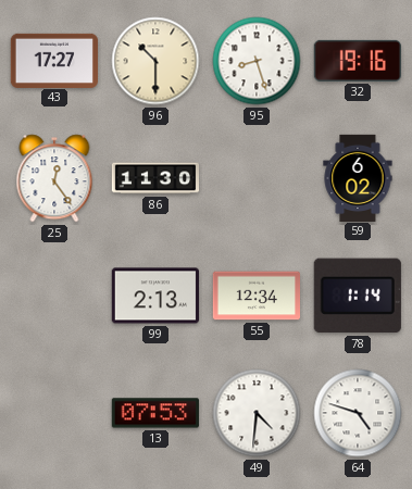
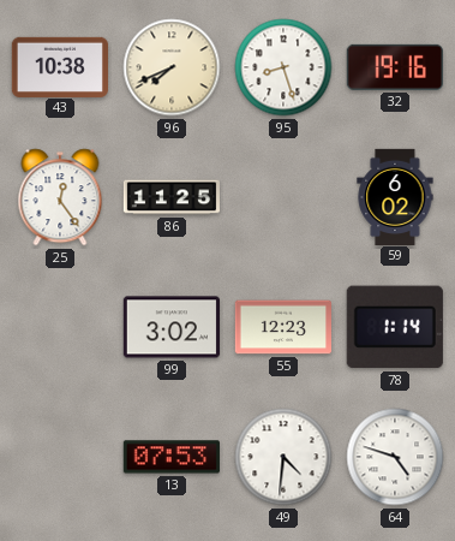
43: 17:27 -> 10:38 (59, 66)
96: 10:30 -> 7:41 (172, 67)
86: 11:30 -> 11:25 (170, 197)
99: 2:13 -> 3:02 (170, 327)
55: 12:34 -> 12:23 (282, 327)
